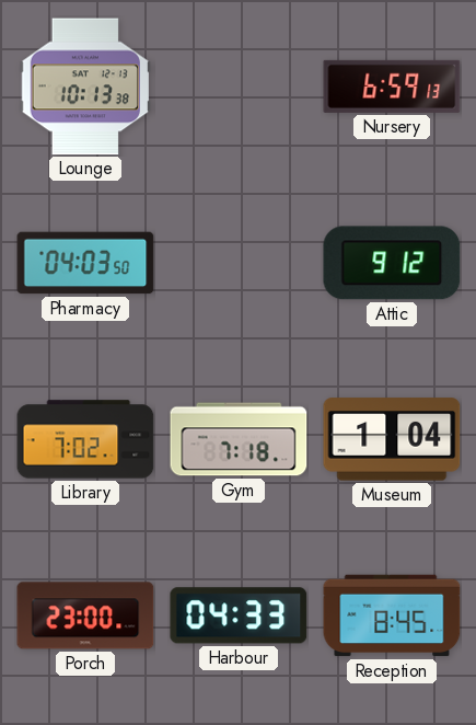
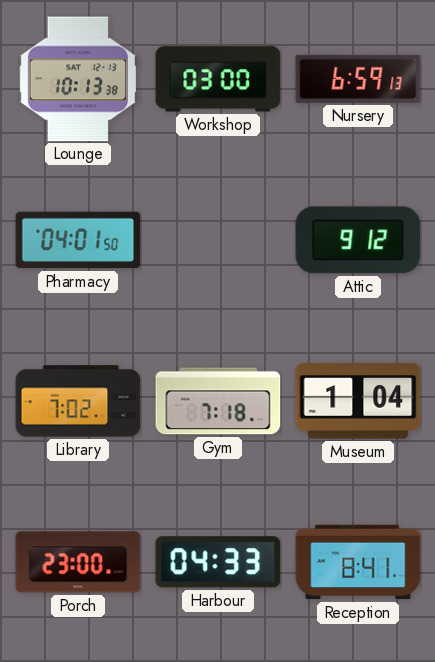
Workshop: none -> 03:00 (218, 79)
Pharmacy: 04:03 -> 04:01 (78, 240)
Reception: 8:45 -> 8:41 (358, 562)
